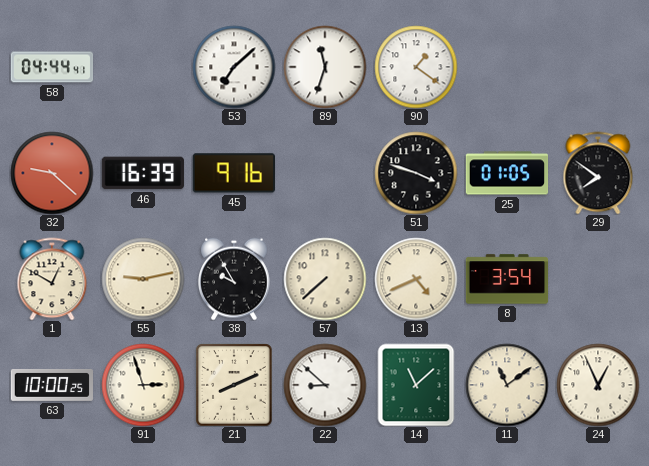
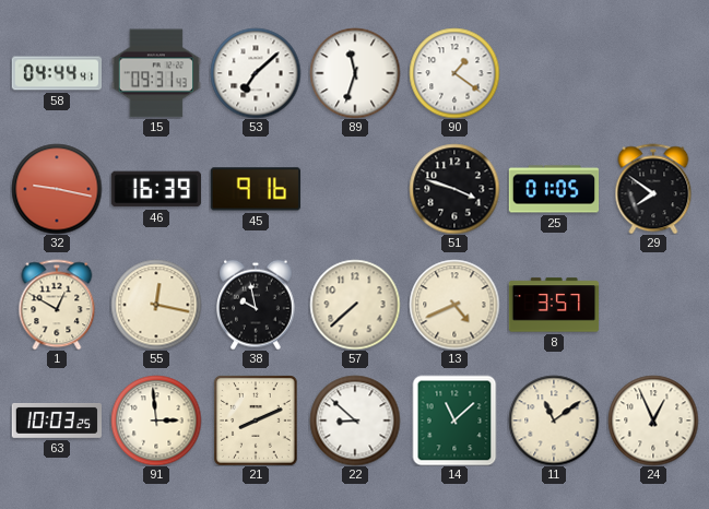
15: none -> 09:31 (155, 73)
32: 9:22 -> 9:17 (57, 189)
55: 9:13 -> 12:17 (156, 305)
38: 9:55 -> 9:58 (257, 305)
8: 3:54 -> 3:57 (554, 305)
63: 10:00 -> 10:03 (56, 422)
91: 2:57 -> 2:59 (156, 421)
